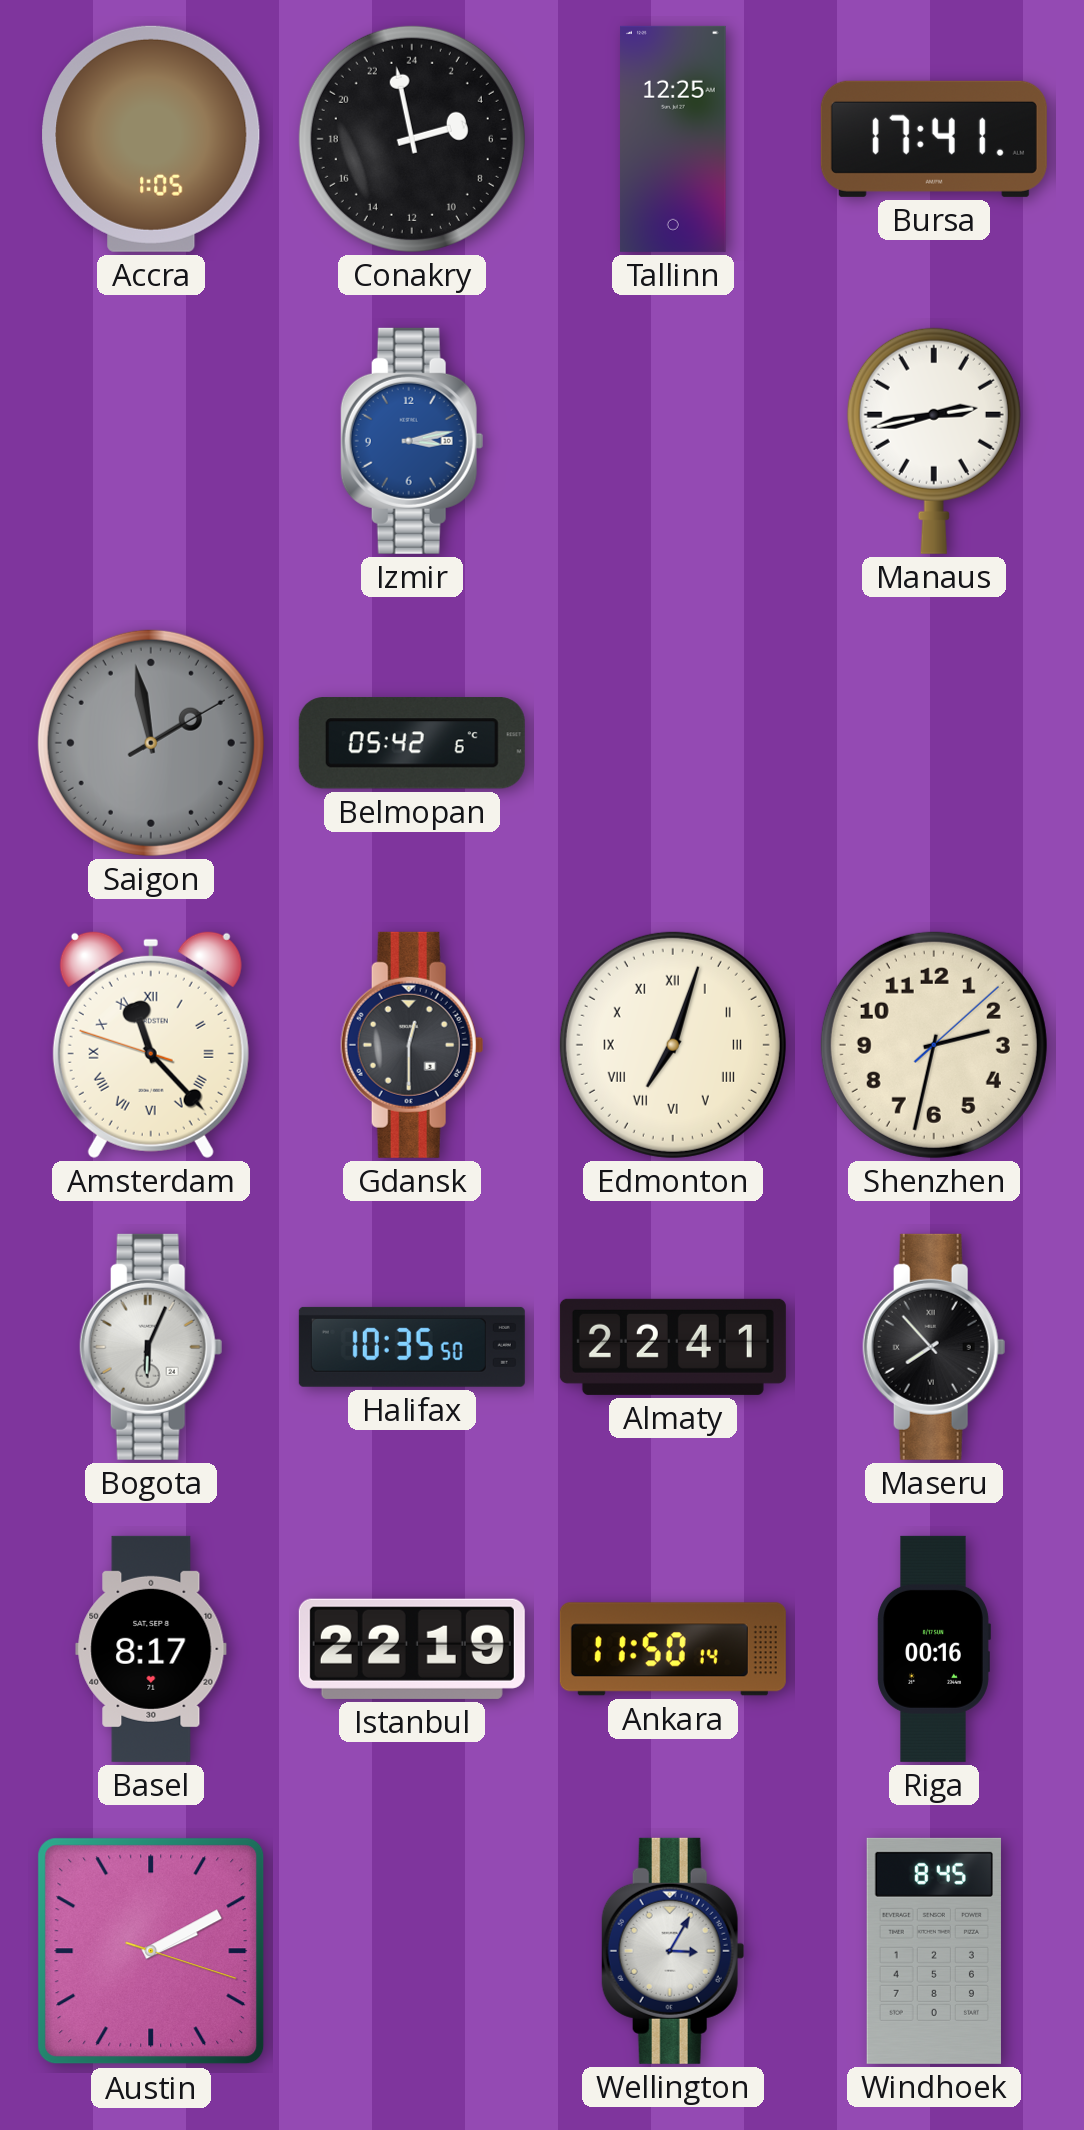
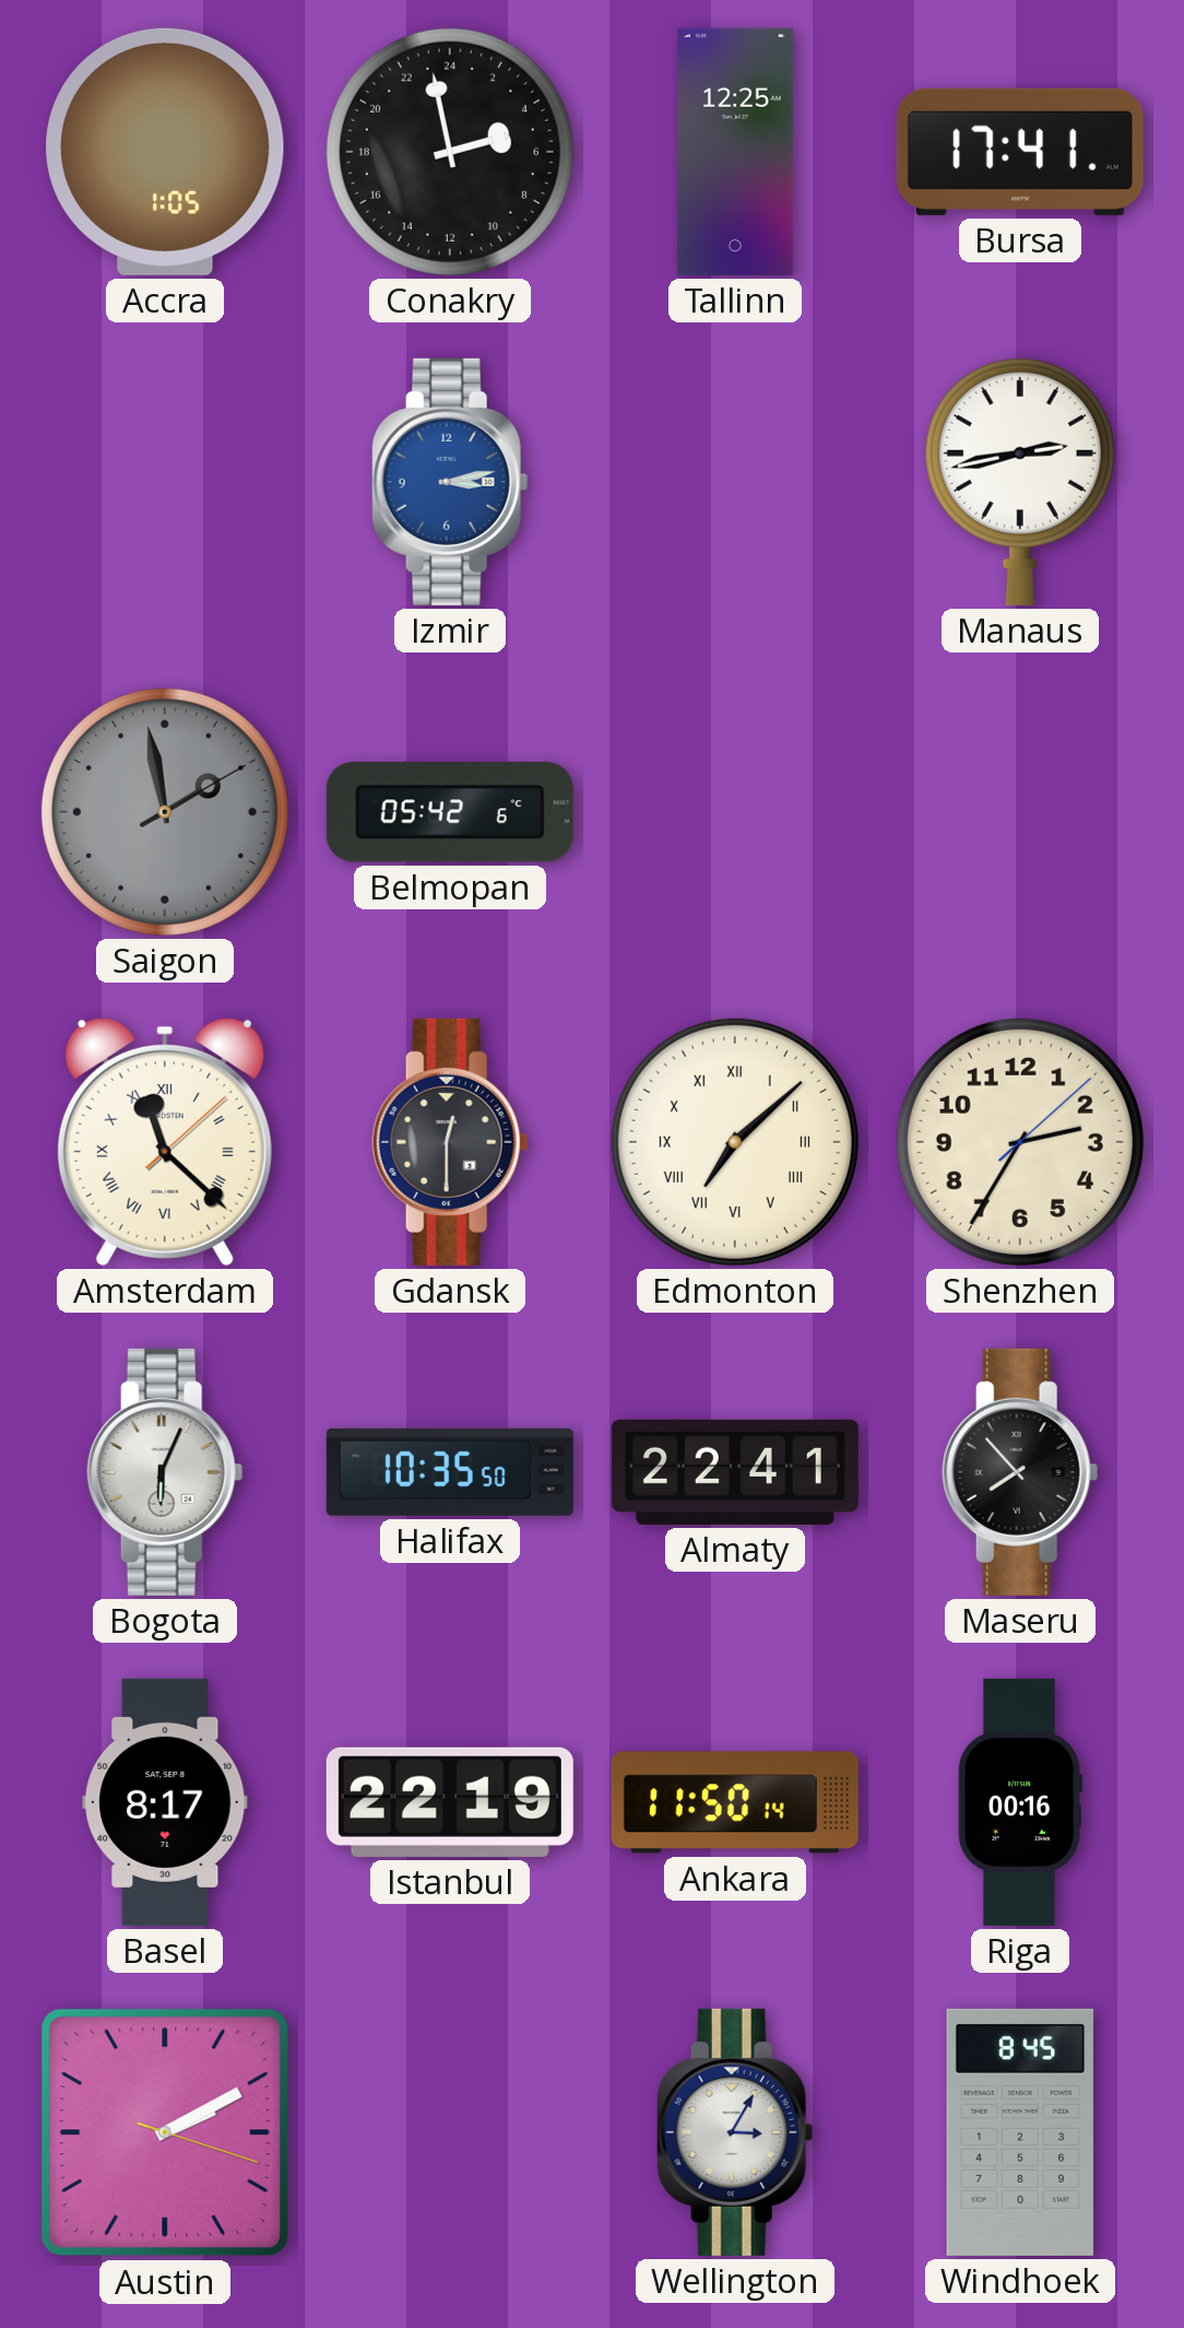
Amsterdam: 11:22:48 -> 11:22:08 (165, 1141)
Edmonton: 7:03 -> 7:08 (735, 1142)
Shenzhen: 2:32 -> 2:35 (1020, 1142)
